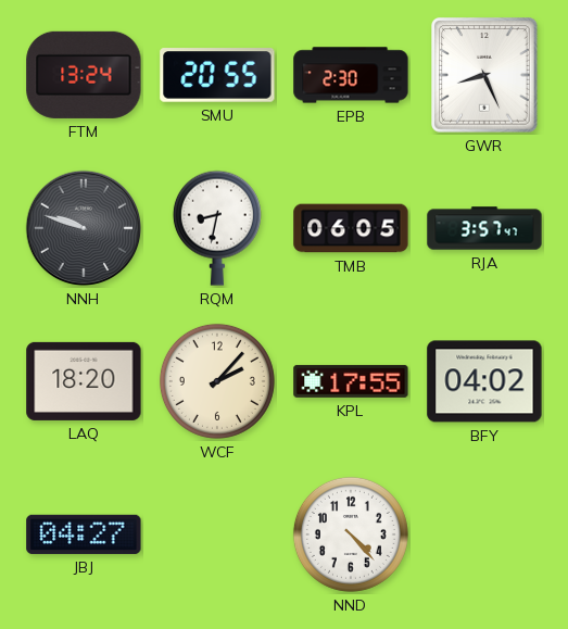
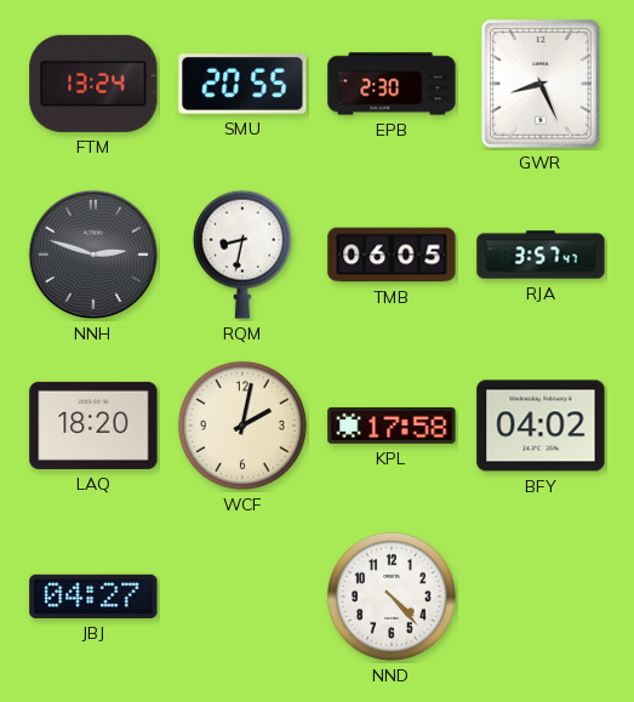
NNH: 9:48 -> 2:48 (93, 255)
WCF: 2:07 -> 2:02 (242, 426)
KPL: 17:55 -> 17:58 (392, 426)
